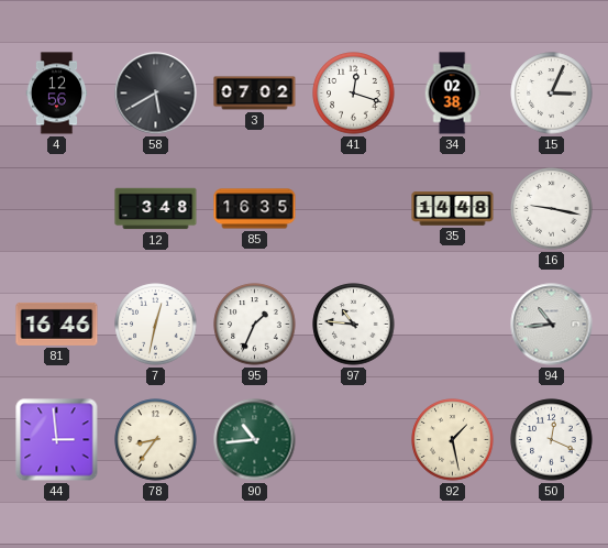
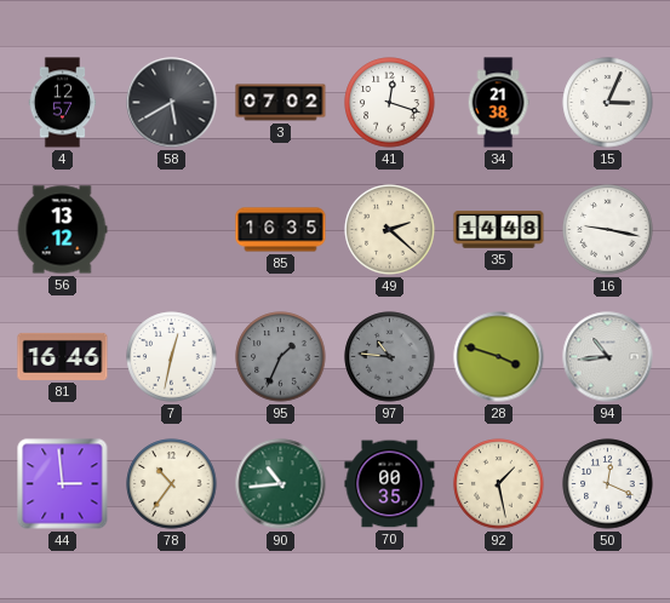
4: 12:56 -> 12:57 (63, 103)
34: 02:38 -> 21:38 (498, 103)
56: none -> 13:12 (62, 230)
12: 3:48 -> none (156, 209)
49: none -> 2:22 (390, 230)
95 dial: white -> grey (281, 357)
97 dial: white -> grey (390, 357)
28: none -> 3:48 (499, 357)
78: 8:36 -> 10:36 (172, 484)
70: none -> 00:35 (390, 484)
